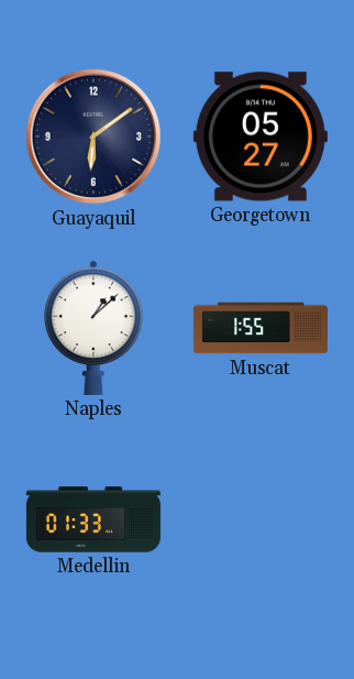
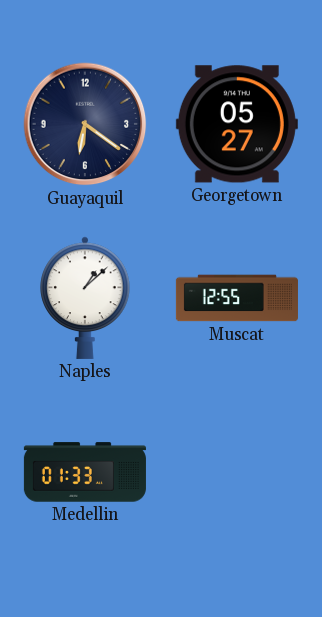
Guayaquil: 6:09 -> 6:21 (85, 124)
Muscat: 1:55 -> 12:55 (237, 298)
